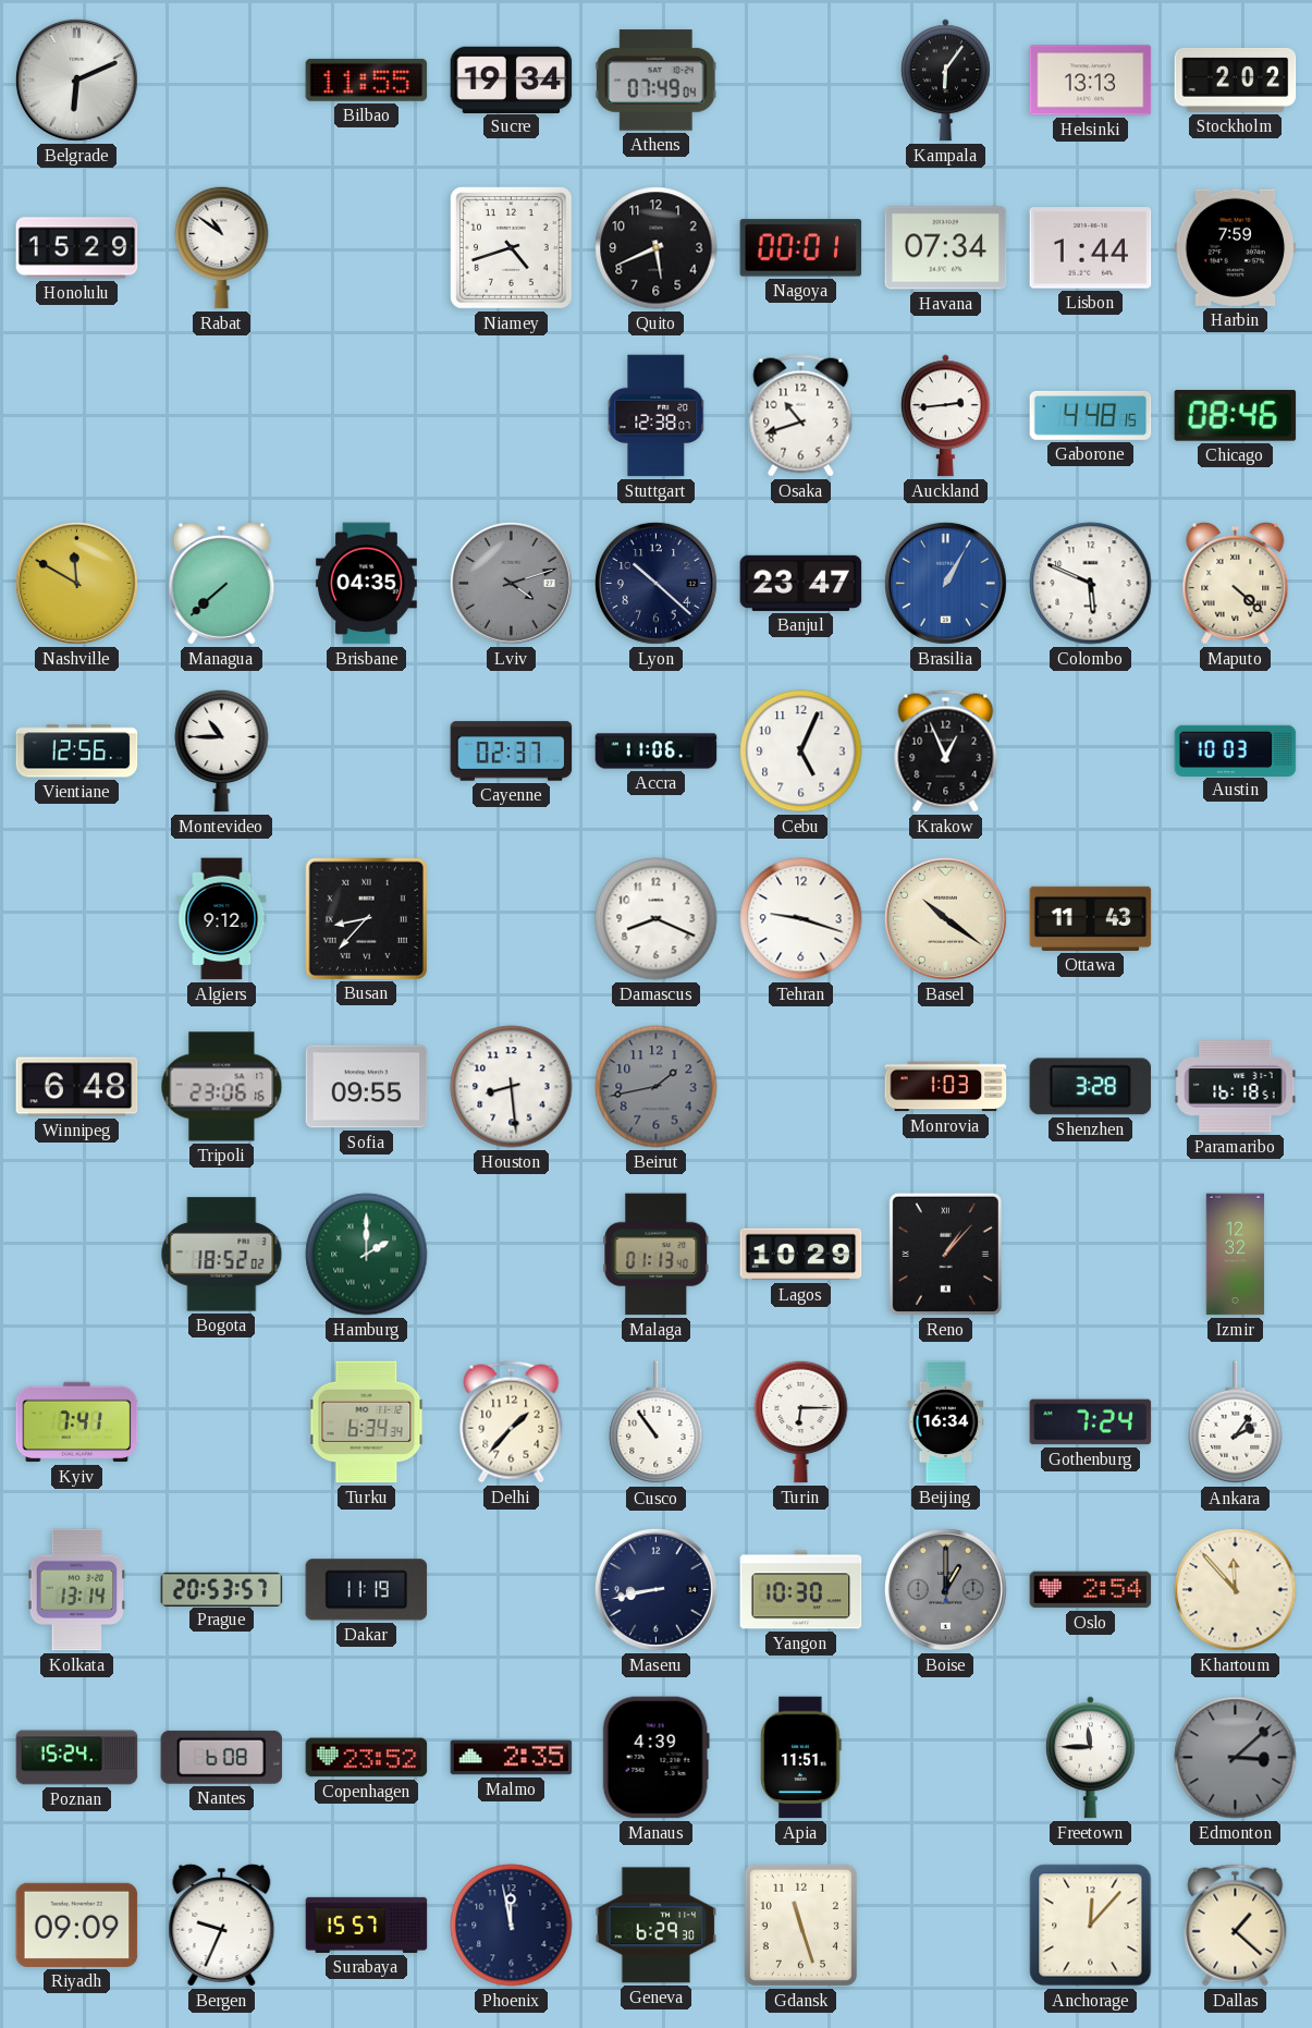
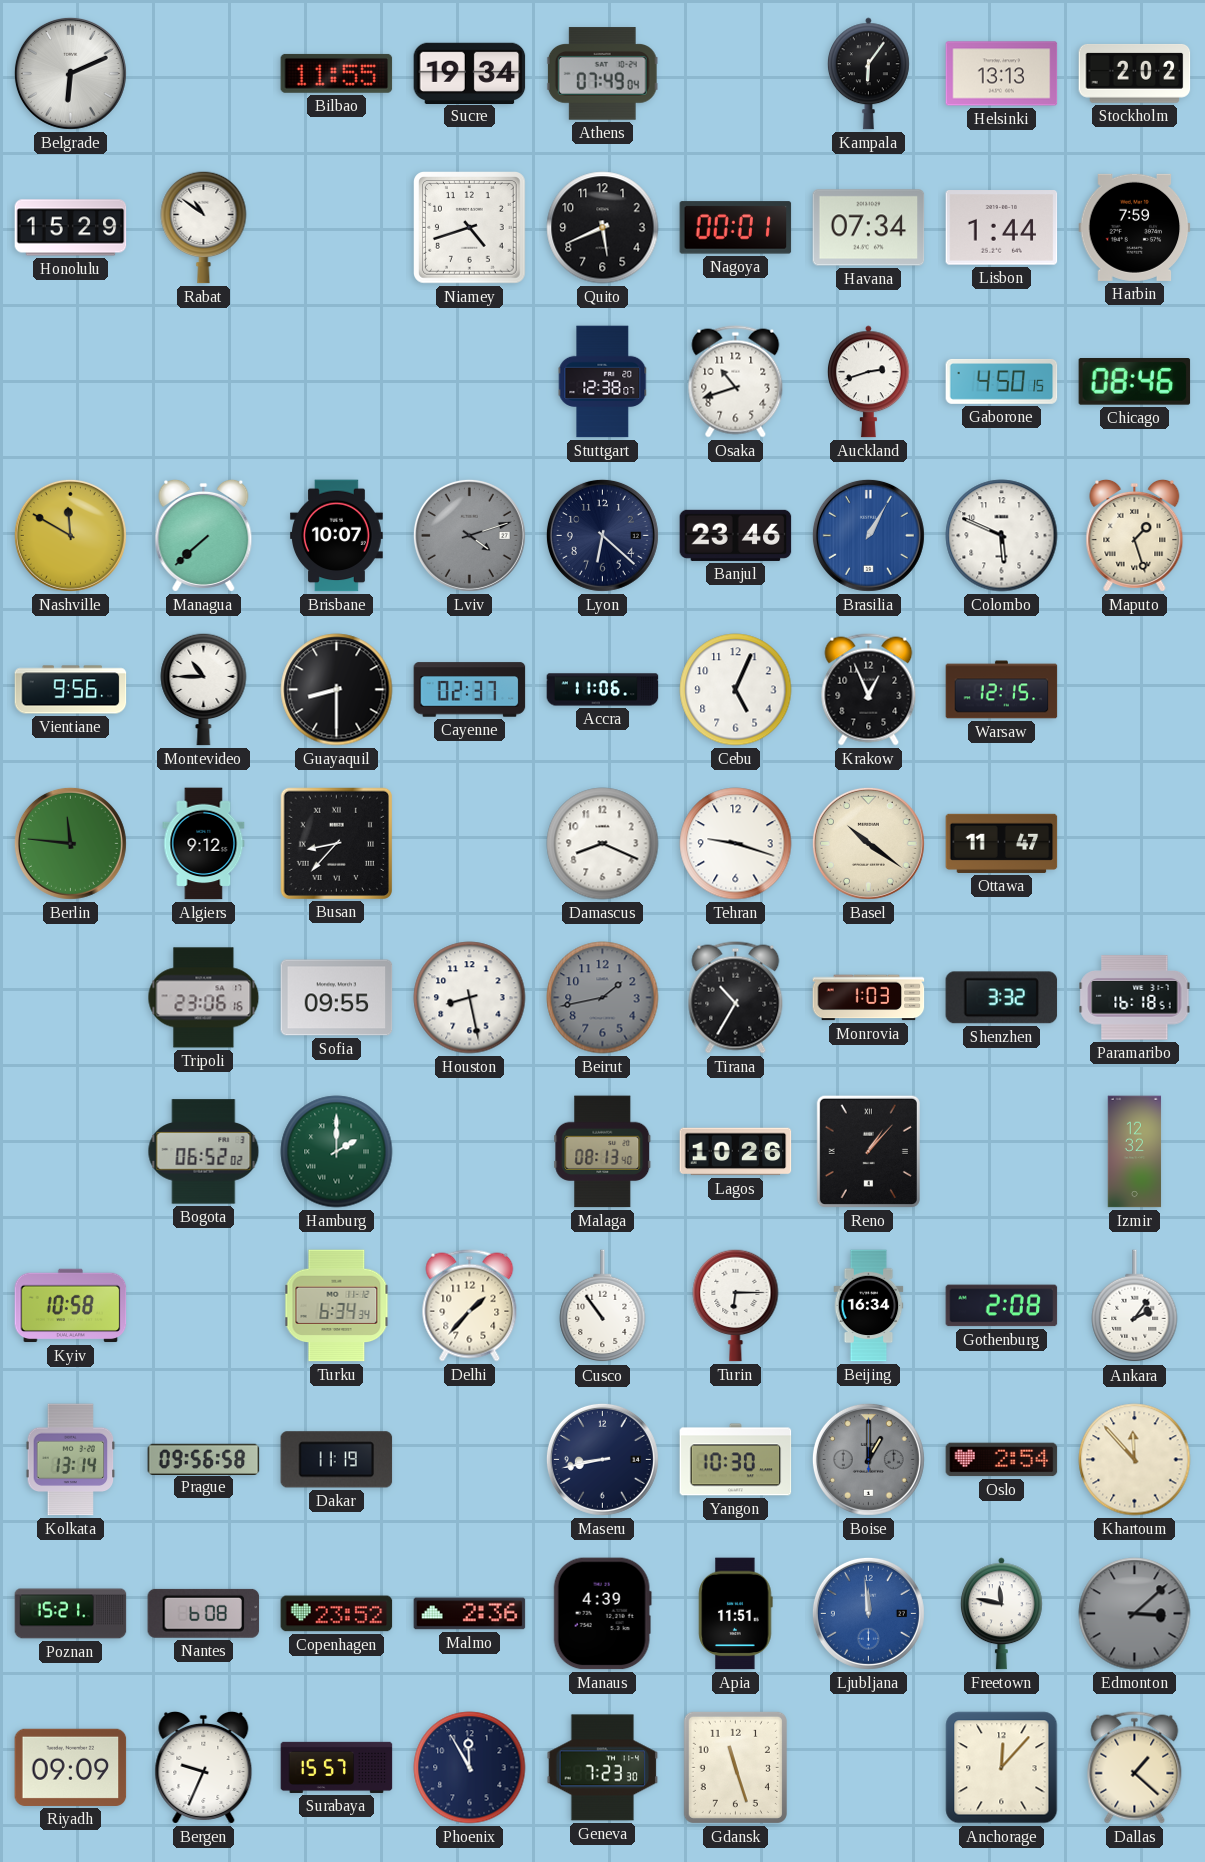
Auckland: 2:44 -> 2:42 (868, 382)
Gaborone: 4:48 -> 4:50 (1002, 381)
Brisbane: 04:35 -> 10:07 (336, 536)
Lyon: 10:22 -> 6:22 (602, 535)
Banjul: 23:47 -> 23:46 (736, 535)
Maputo: 4:22 -> 1:27 (1135, 535)
Vientiane: 12:56 -> 9:56 (71, 690)
Guayaquil: none -> 8:30 (337, 690)
Warsaw: none -> 12:15 (1002, 690)
Austin: 10:03 -> none (1236, 750)
Berlin: none -> 11:46 (70, 843)
Ottawa: 11:43 -> 11:47 (1002, 843)
Winnipeg: 6:48 -> none (77, 1087)
Houston: 8:29 -> 8:28 (470, 998)
Tirana: none -> 10:35 (736, 998)
Shenzhen: 3:28 -> 3:32 (1002, 998)
Bogota: 18:52 -> 06:52 (204, 1152)
Malaga: 01:13 -> 08:13 (603, 1152)
Lagos: 10:29 -> 10:26 (736, 1152)
Kyiv: 7:41 -> 10:58 (71, 1306)
Gothenburg: 7:24 -> 2:08 (1002, 1306)
Prague: 20:53 -> 09:56 (204, 1459)
Poznan: 15:24 -> 15:21 (71, 1614)
Malmo: 2:35 -> 2:36 (470, 1614)
Ljubljana: none -> 11:59 (868, 1613)
Freetown: 11:45 -> 11:47 (1001, 1614)
Phoenix: 11:58 -> 11:55 (470, 1768)
Geneva: 6:29 -> 7:23 (603, 1768)
